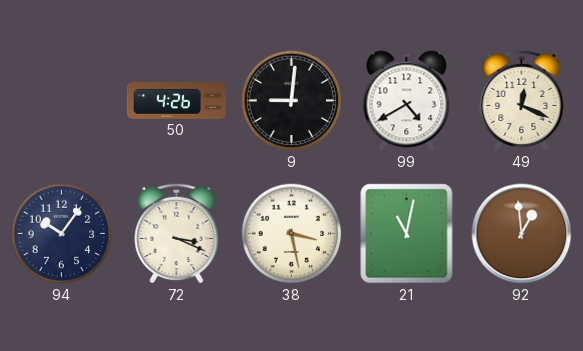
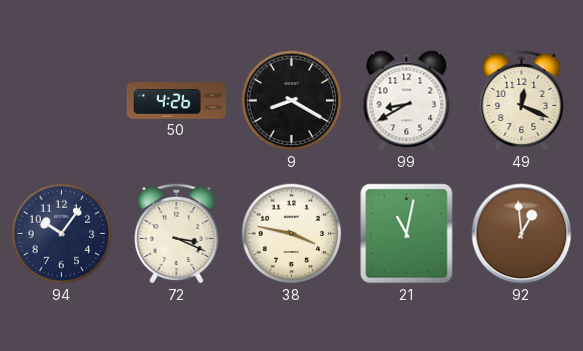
9: 9:01 -> 8:20 (292, 101)
99: 4:40 -> 8:40 (407, 101)
38: 3:28 -> 3:47 (292, 234)
